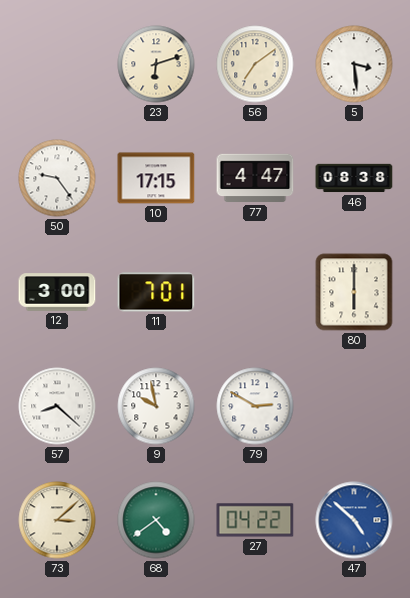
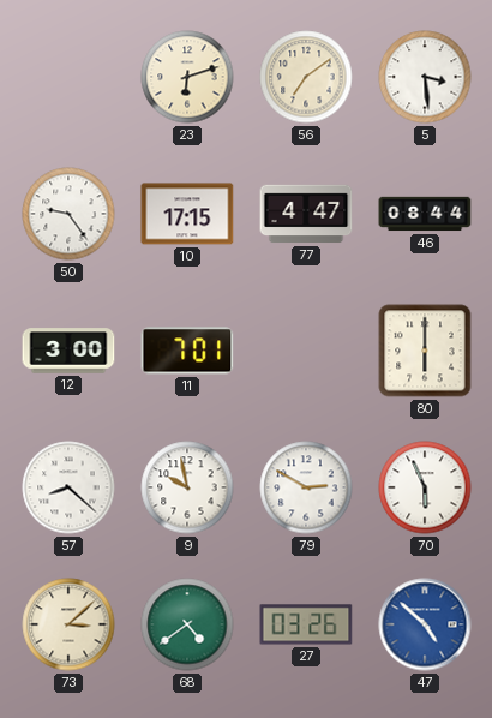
46: 08:38 -> 08:44 (425, 214)
70: none -> 5:56 (425, 487)
27: 04:22 -> 03:26 (306, 624)
